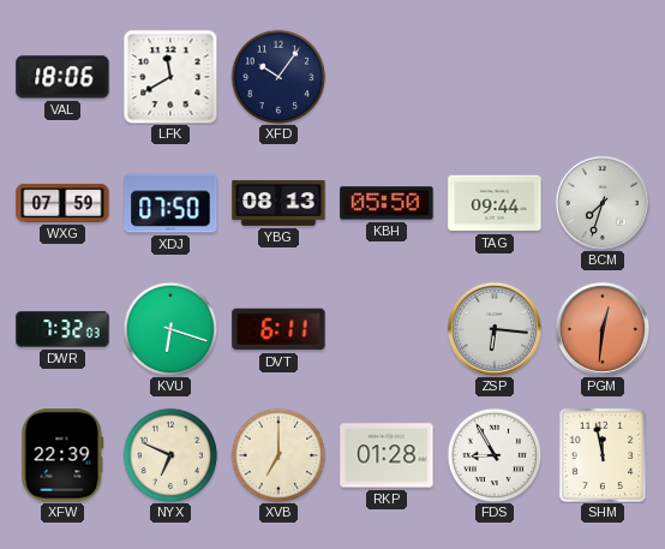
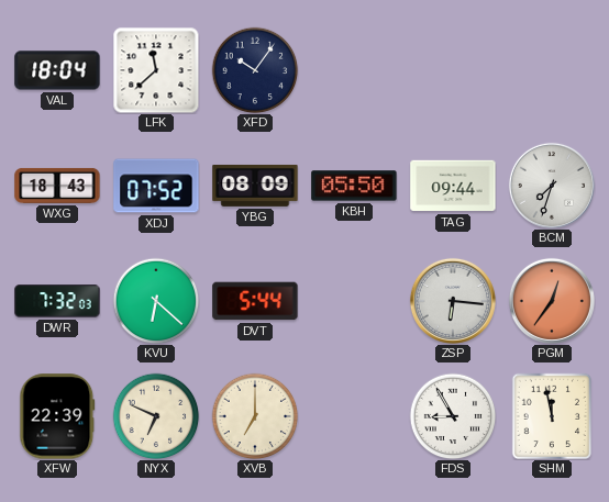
VAL: 18:06 -> 18:04 (57, 70)
LFK: 11:40 -> 11:38 (156, 70)
WXG: 07:59 -> 18:43 (57, 186)
XDJ: 07:50 -> 07:52 (156, 186)
YBG: 08:13 -> 08:09 (255, 186)
KVU: 6:18 -> 6:22 (156, 301)
DVT: 6:11 -> 5:44 (255, 301)
PGM: 12:31 -> 12:36 (552, 301)
RKP: 01:28 -> none (387, 455)
